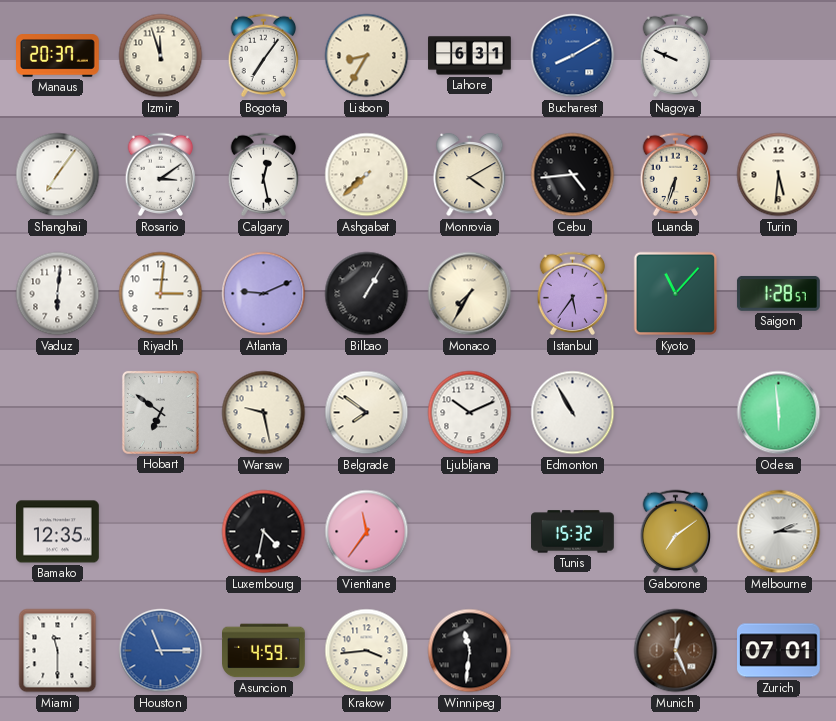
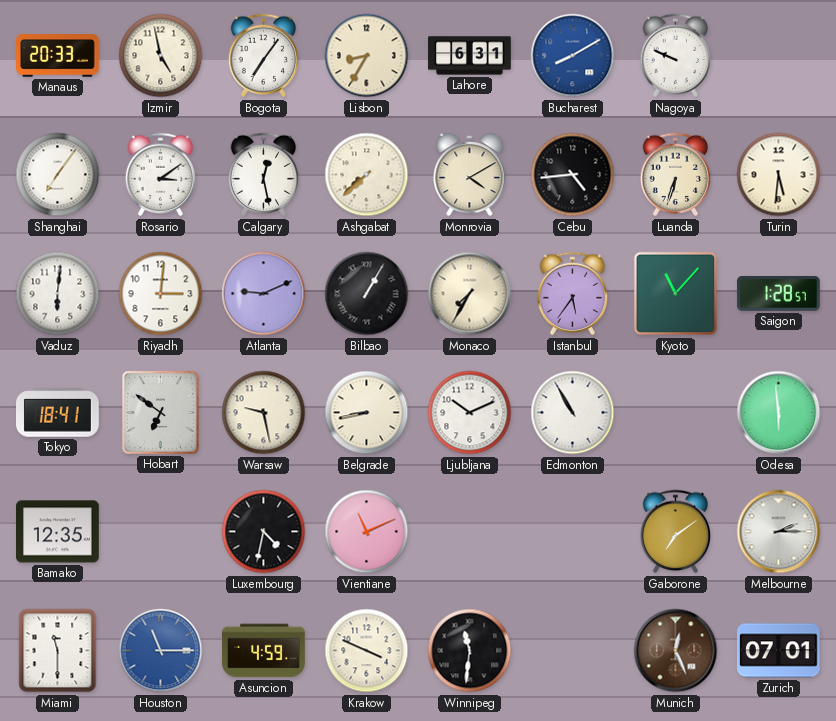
Manaus: 20:37 -> 20:33 (58, 56)
Izmir: 11:57 -> 4:58 (161, 56)
Tokyo: none -> 18:41 (58, 413)
Belgrade: 7:51 -> 8:43 (367, 413)
Vientiane: 11:36 -> 11:11 (367, 532)
Tunis: 15:32 -> none (573, 532)
Krakow: 3:44 -> 3:49 (367, 651)
